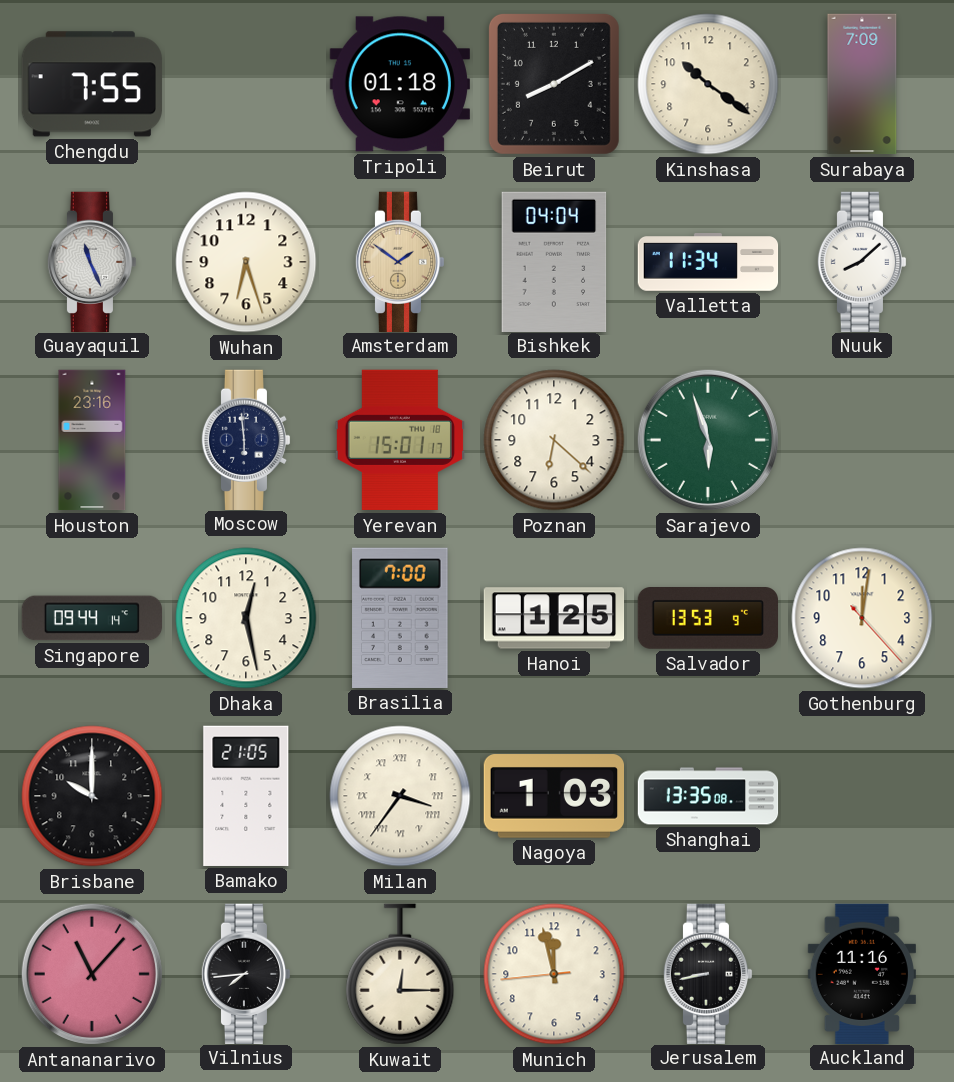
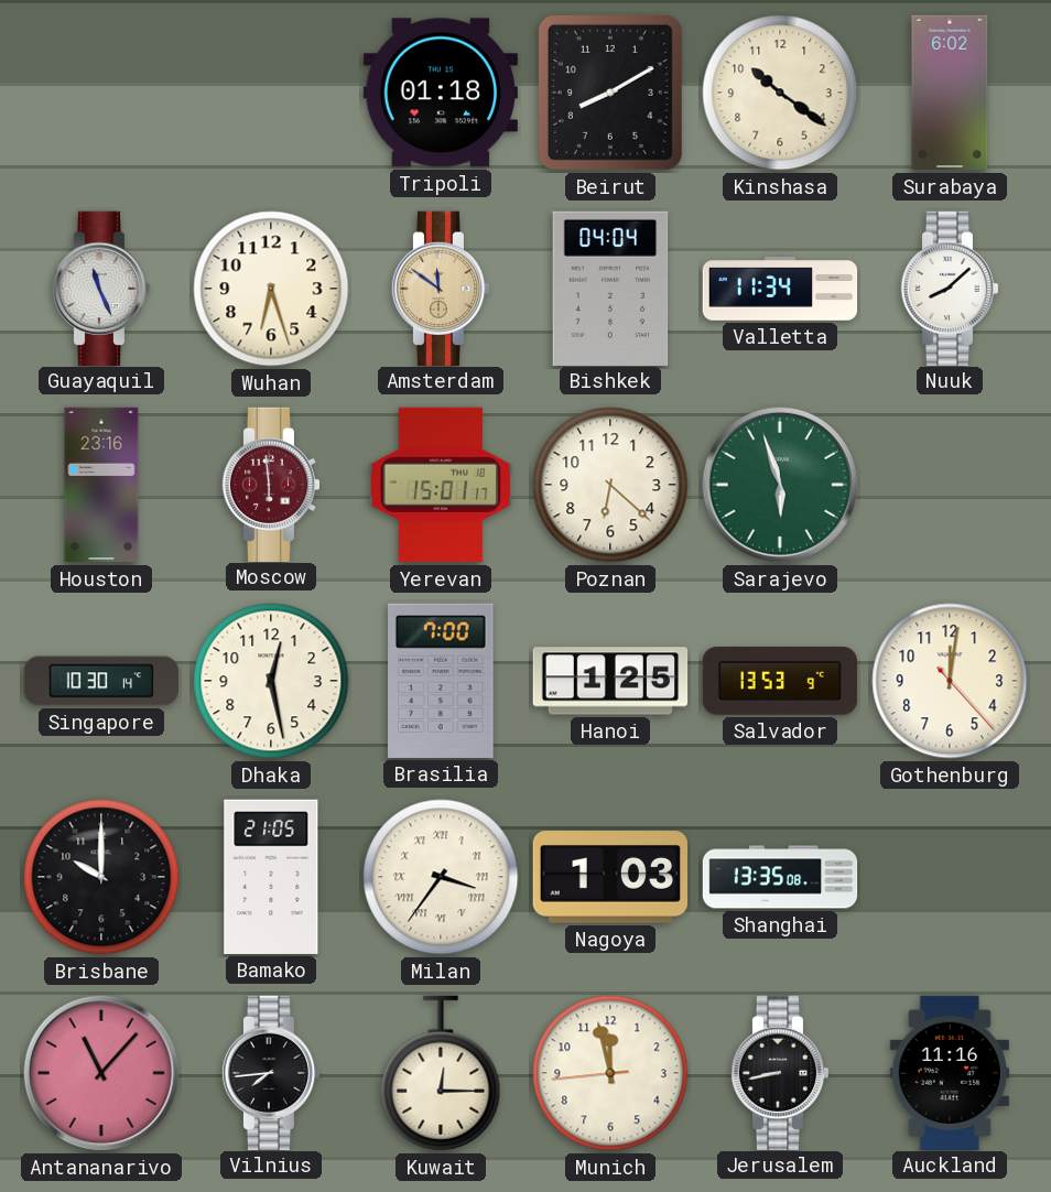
Chengdu: 7:55 -> none (92, 84)
Surabaya: 7:09 -> 6:02 (950, 93)
Amsterdam: 1:51 -> 11:51 (441, 288)
Moscow dial: navy -> burgundy (271, 484)
Singapore: 09:44 -> 10:30 (101, 681)
